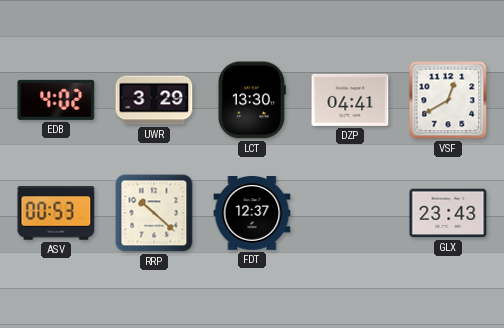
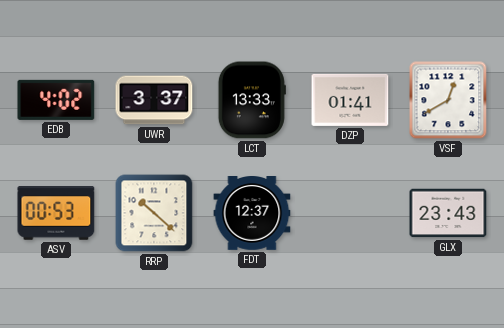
UWR: 3:29 -> 3:37 (154, 100)
LCT: 13:30 -> 13:33 (252, 100)
DZP: 04:41 -> 01:41 (350, 100)
